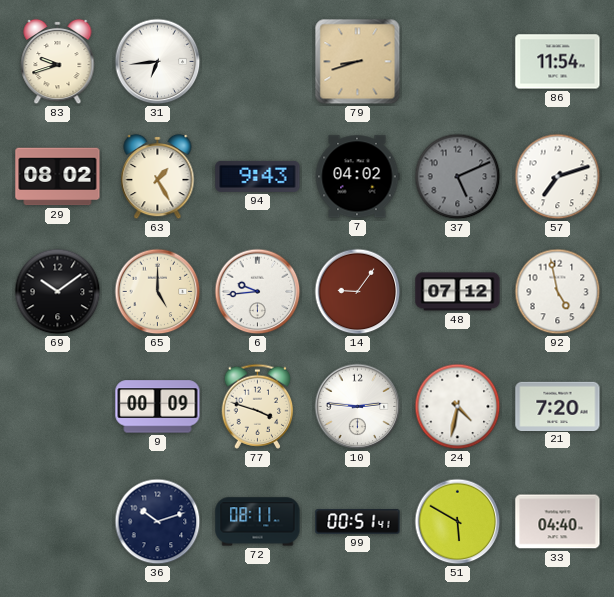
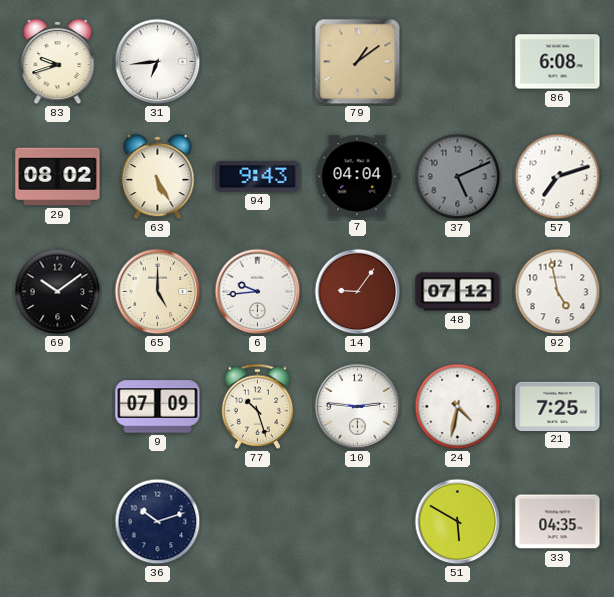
79: 8:42 -> 1:09 (358, 62)
86: 11:54 -> 6:08 (558, 62)
63: 1:25 -> 5:25 (158, 177)
7: 04:02 -> 04:04 (357, 177)
9: 00:09 -> 07:09 (158, 407)
77: 3:48 -> 10:27 (258, 406)
21: 7:20 -> 7:25 (558, 406)
72: 08:11 -> none (258, 522)
99: 00:51 -> none (358, 522)
33: 04:40 -> 04:35 (558, 522)
